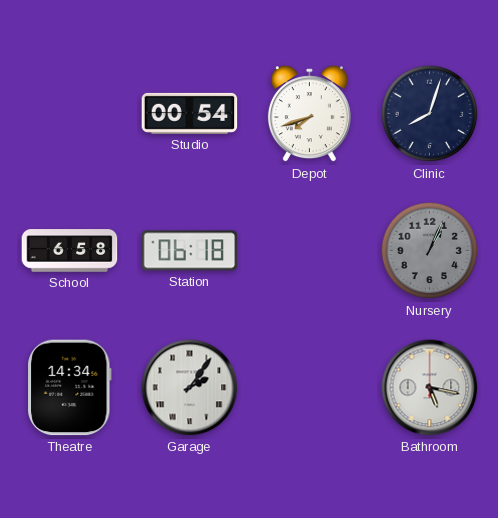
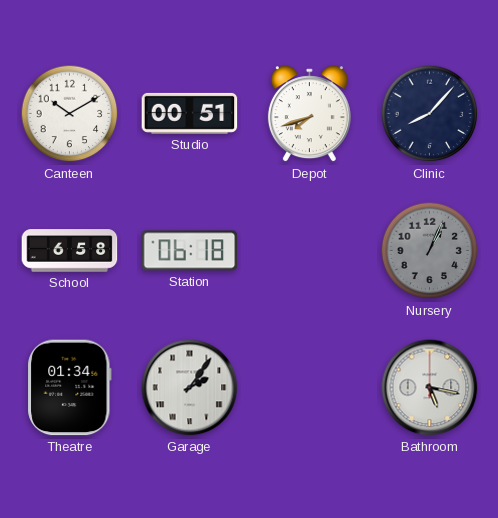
Canteen: none -> 10:10 (70, 114)
Studio: 00:54 -> 00:51 (190, 113)
Clinic: 8:03 -> 8:07 (430, 114)
Theatre: 14:34 -> 01:34 (70, 388)
